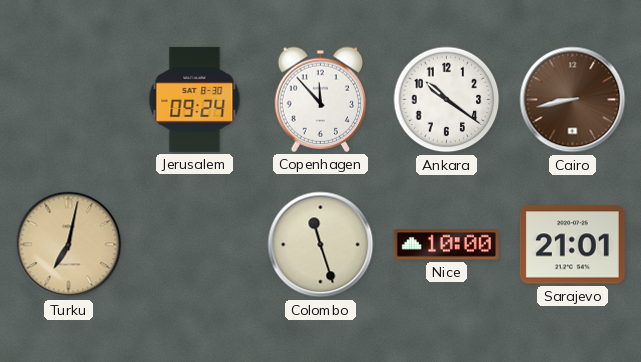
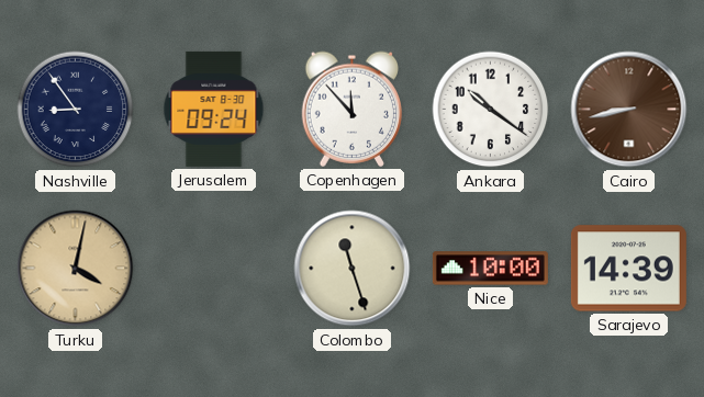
Nashville: none -> 8:54 (76, 110)
Turku: 7:02 -> 4:02 (76, 269)
Sarajevo: 21:01 -> 14:39 (628, 269)
